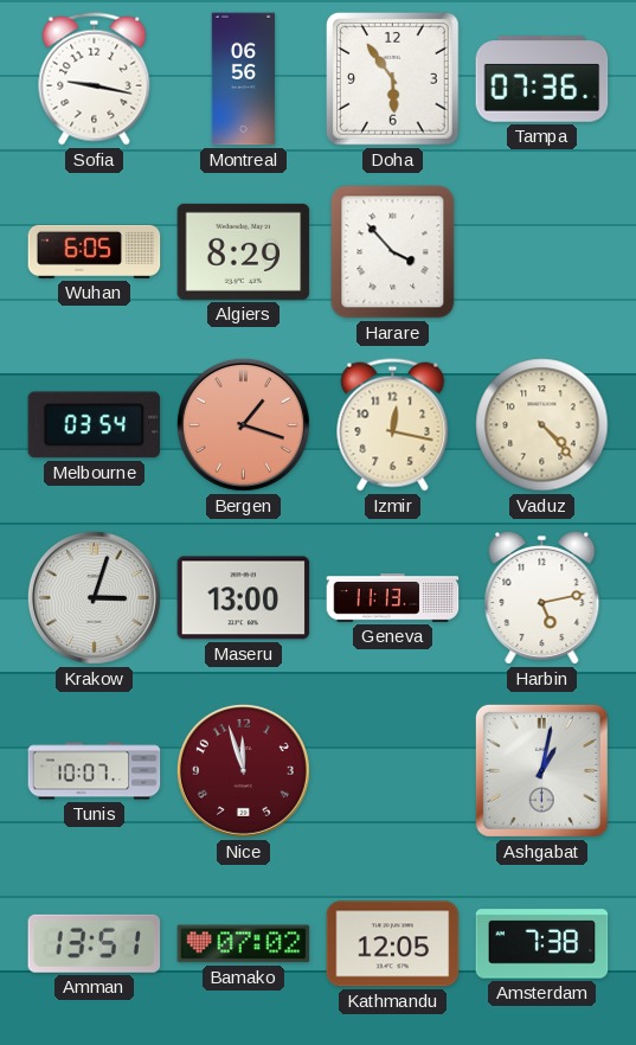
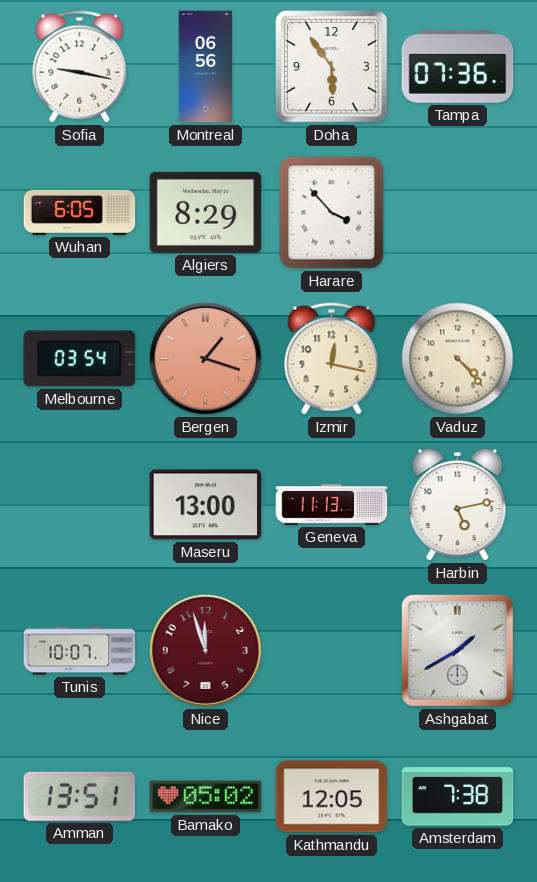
Krakow: 3:03 -> none (94, 597)
Ashgabat: 1:02 -> 1:40 (457, 650)
Bamako: 07:02 -> 05:02 (206, 797)
